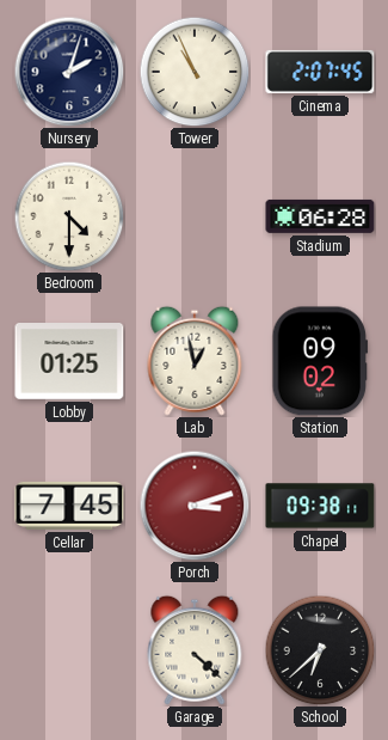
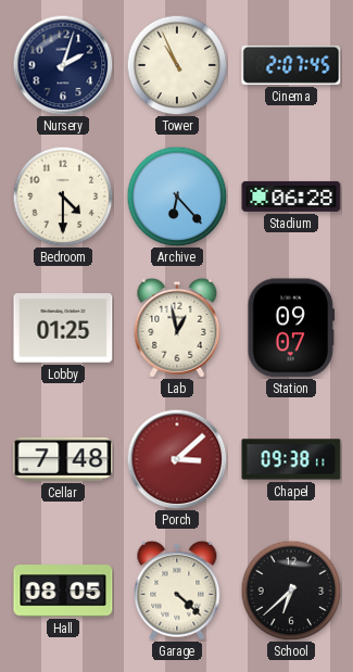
Archive: none -> 6:23 (177, 196)
Station: 09:02 -> 09:07 (291, 328)
Cellar: 7:45 -> 7:48 (63, 459)
Porch: 3:12 -> 3:08 (177, 459)
Hall: none -> 08:05 (63, 591)
